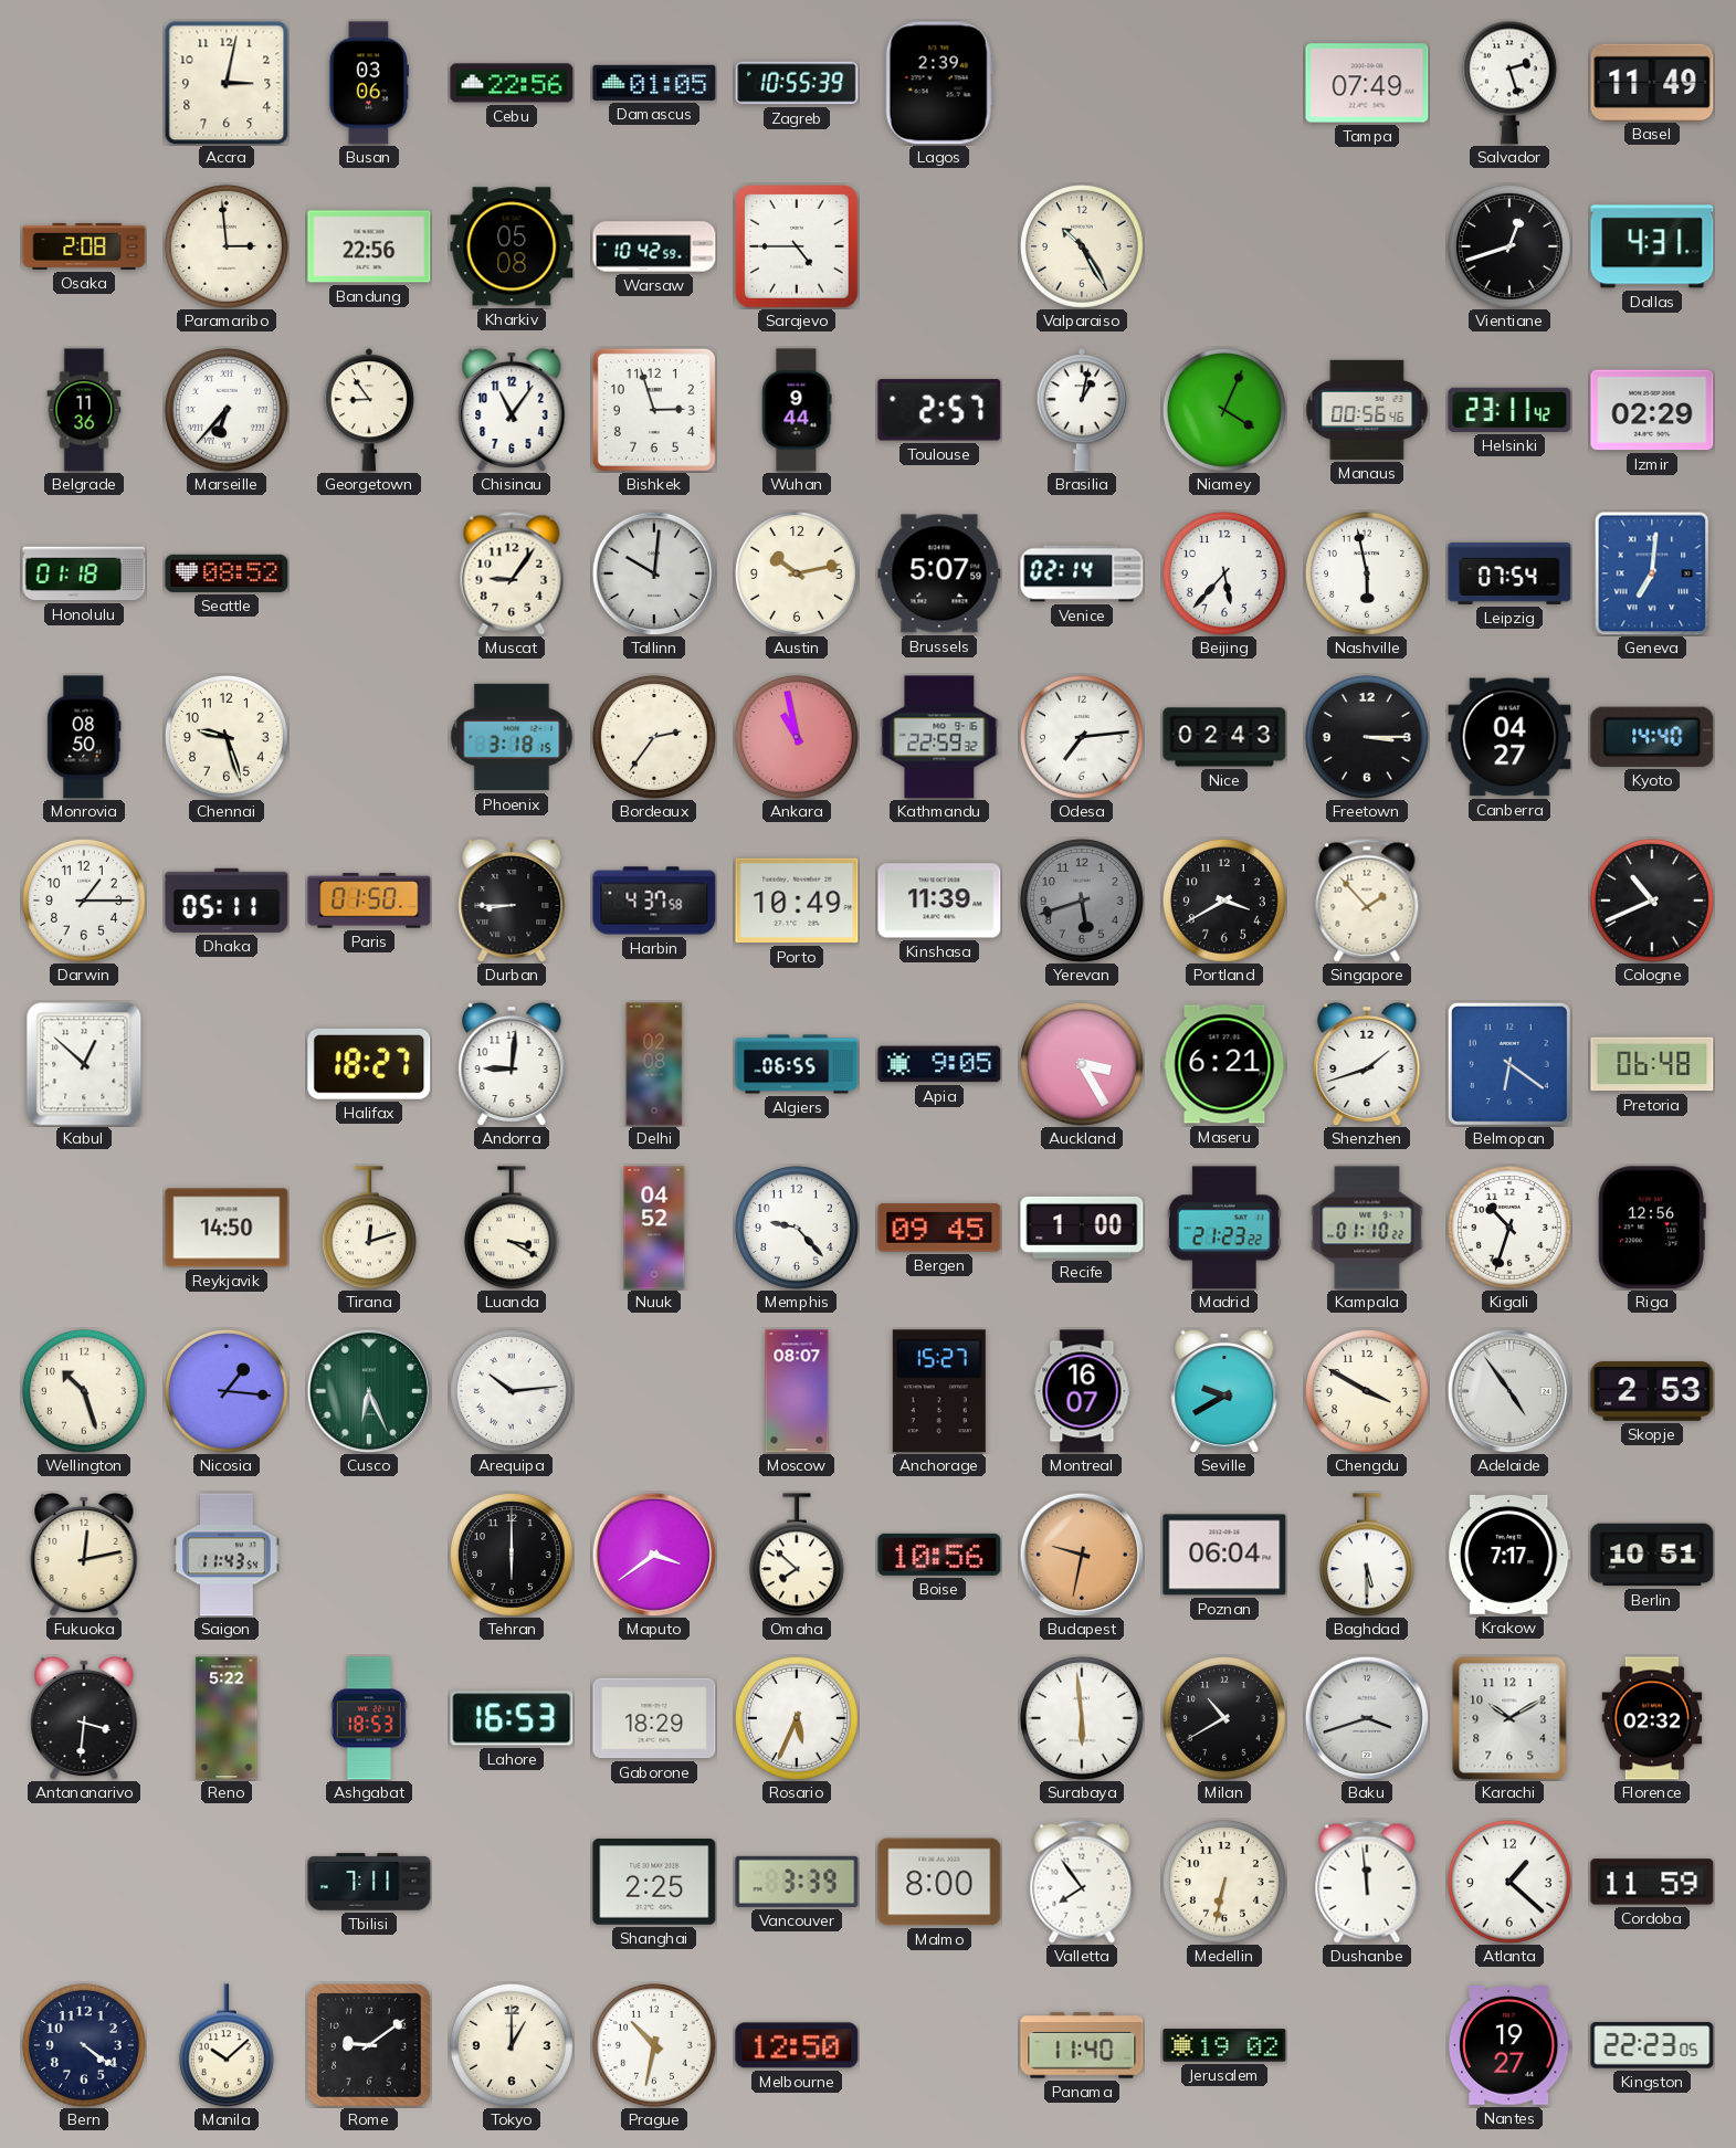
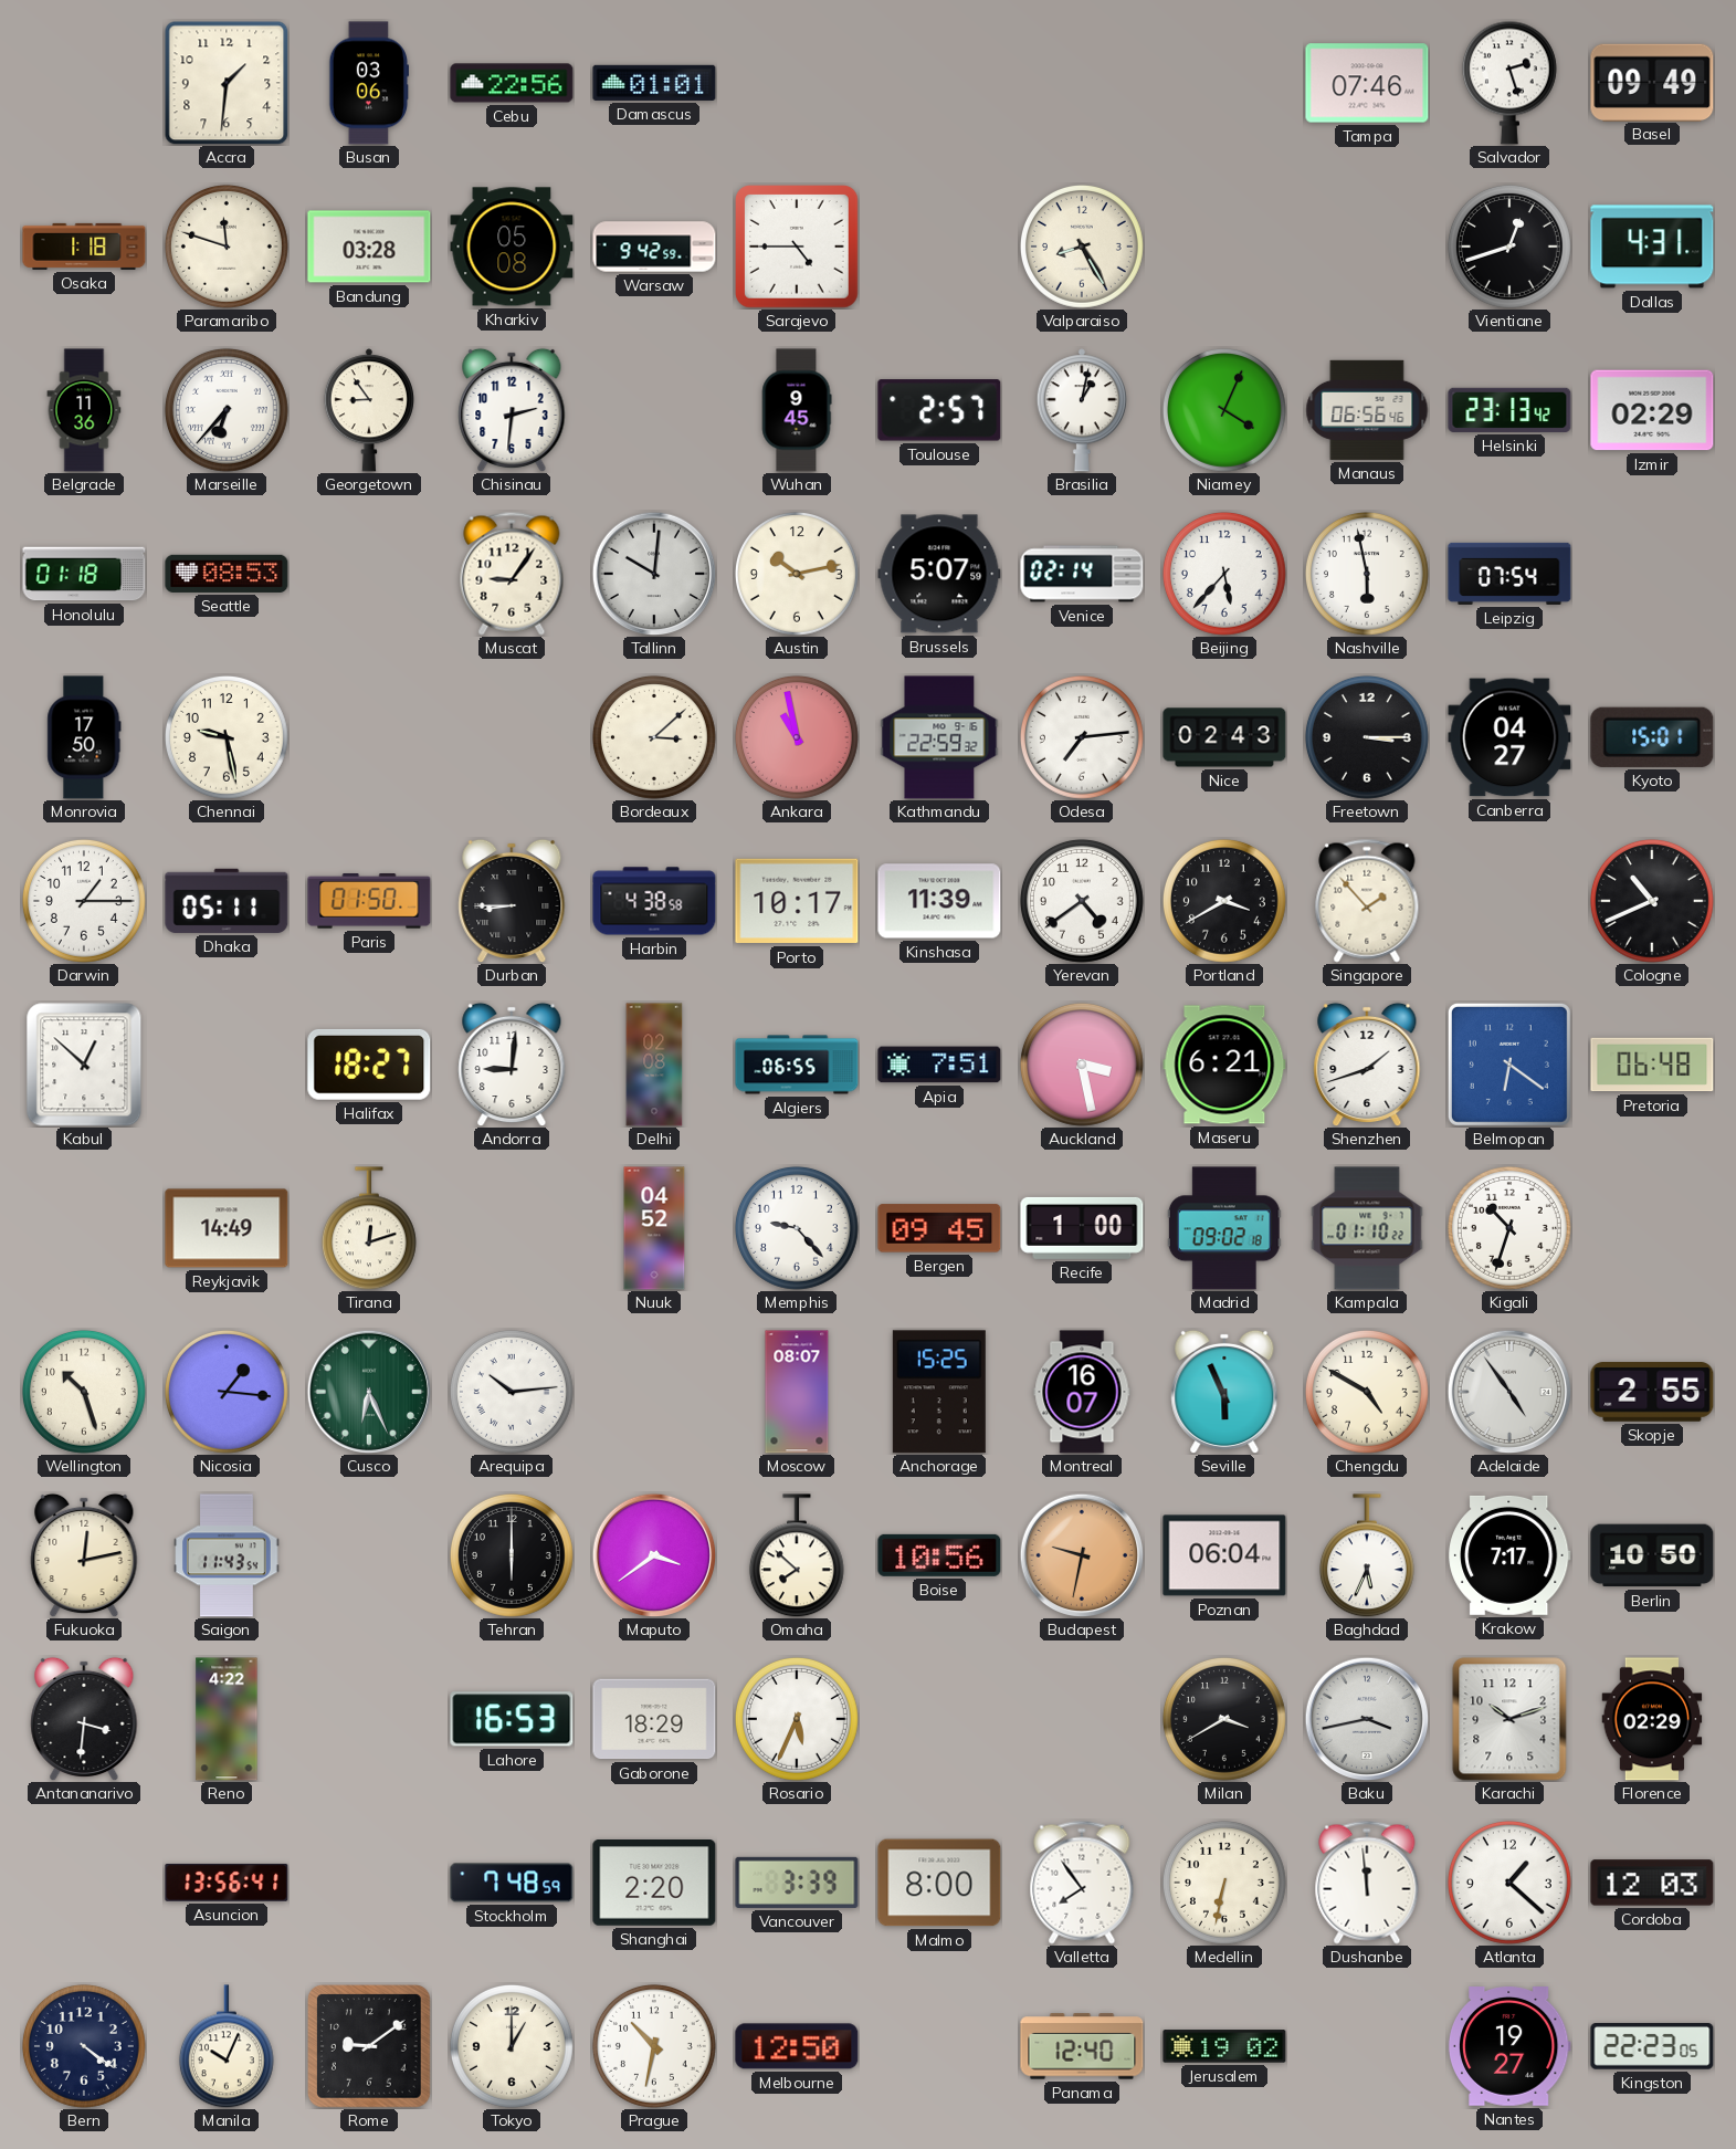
Accra: 3:02 -> 1:31 (227, 83)
Damascus: 01:05 -> 01:01 (654, 83)
Zagreb: 10:55 -> none (797, 83)
Lagos: 2:39 -> none (939, 83)
Tampa: 07:49 -> 07:46 (1367, 83)
Basel: 11:49 -> 09:49 (1652, 82)
Osaka: 2:08 -> 1:18 (84, 247)
Paramaribo: 2:59 -> 11:48 (227, 247)
Bandung: 22:56 -> 03:28 (369, 247)
Warsaw: 10:42 -> 9:42 (654, 247)
Valparaiso: 10:25 -> 8:25 (1082, 247)
Chisinau: 11:06 -> 2:31 (512, 410)
Bishkek: 2:57 -> none (654, 410)
Wuhan: 9:44 -> 9:45 (797, 410)
Manaus: 00:56 -> 06:56 (1367, 410)
Helsinki: 23:11 -> 23:13 (1509, 410)
Seattle: 08:52 -> 08:53 (227, 574)
Geneva: 7:01 -> none (1652, 573)
Monrovia: 08:50 -> 17:50 (84, 737)
Chennai: 9:27 -> 9:28 (227, 737)
Phoenix: 3:18 -> none (512, 737)
Bordeaux: 2:36 -> 3:08 (654, 737)
Kyoto: 14:40 -> 15:01 (1652, 737)
Harbin: 4:37 -> 4:38 (654, 901)
Porto: 10:49 -> 10:17 (797, 901)
Yerevan: 5:42 -> 4:39 (1082, 901)
Yerevan dial: grey -> white (1082, 901)
Apia: 9:05 -> 7:51 (939, 1065)
Auckland: 3:25 -> 3:28 (1082, 1065)
Reykjavik: 14:50 -> 14:49 (227, 1228)
Luanda: 3:20 -> none (512, 1228)
Madrid: 21:23 -> 09:02 (1224, 1228)
Riga: 12:56 -> none (1652, 1228)
Anchorage: 15:27 -> 15:25 (939, 1392)
Seville: 9:40 -> 5:56 (1224, 1392)
Chengdu: 3:50 -> 4:50 (1367, 1392)
Skopje: 2:53 -> 2:55 (1652, 1392)
Baghdad: 5:30 -> 5:34 (1367, 1555)
Berlin: 10:51 -> 10:50 (1652, 1555)
Reno: 5:22 -> 4:22 (227, 1719)
Ashgabat: 18:53 -> none (369, 1718)
Surabaya: 5:59 -> none (1082, 1718)
Milan: 10:40 -> 3:40 (1224, 1719)
Baku: 3:42 -> 3:43 (1367, 1719)
Karachi: 10:10 -> 10:12 (1509, 1719)
Florence: 02:32 -> 02:29 (1652, 1719)
Asuncion: none -> 13:56 (227, 1883)
Tbilisi: 7:11 -> none (369, 1882)
Stockholm: none -> 7:48 (512, 1883)
Shanghai: 2:25 -> 2:20 (654, 1884)
Cordoba: 11:59 -> 12:03 (1652, 1883)
Manila: 10:08 -> 10:04 (227, 2046)
Panama: 11:40 -> 12:40 (1082, 2046)
